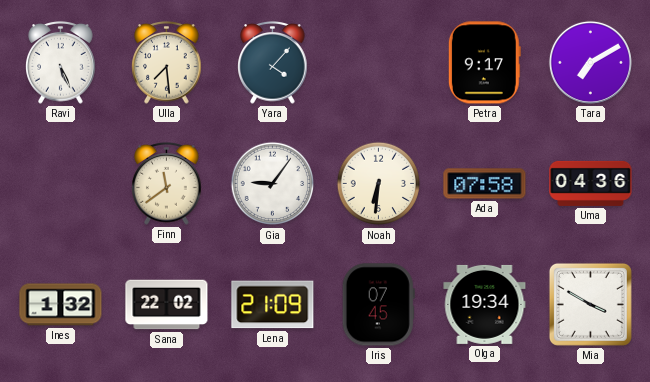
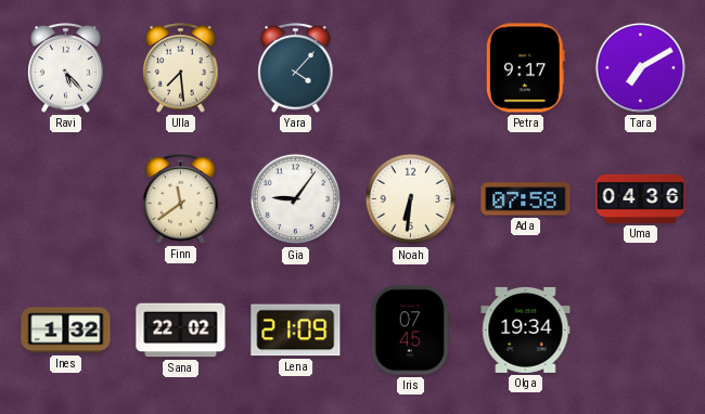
Ravi: 5:26 -> 5:23 (66, 68)
Mia: 3:50 -> none (590, 304)
